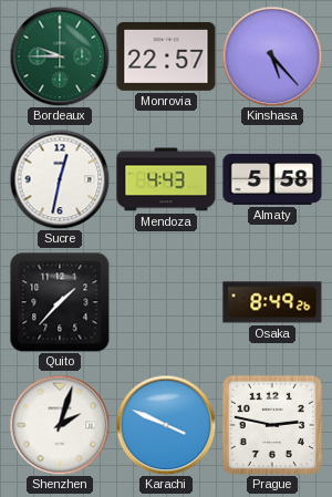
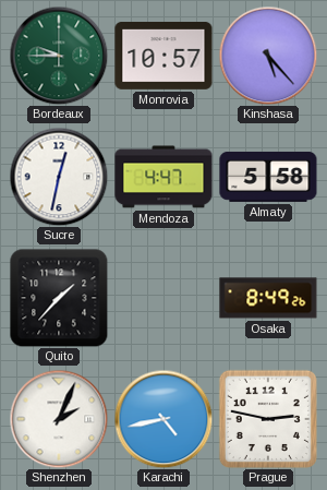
Monrovia: 22:57 -> 10:57 (163, 56)
Mendoza: 4:43 -> 4:47 (163, 177)
Shenzhen: 2:03 -> 2:04 (59, 419)
Karachi: 3:49 -> 4:43 (163, 419)
